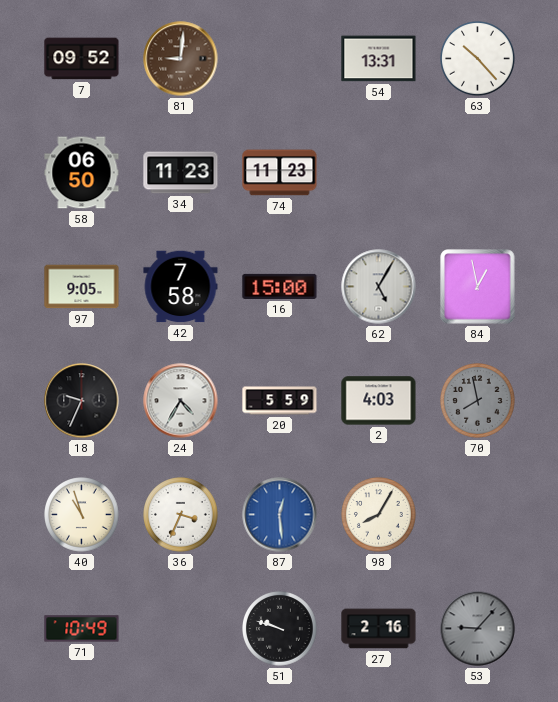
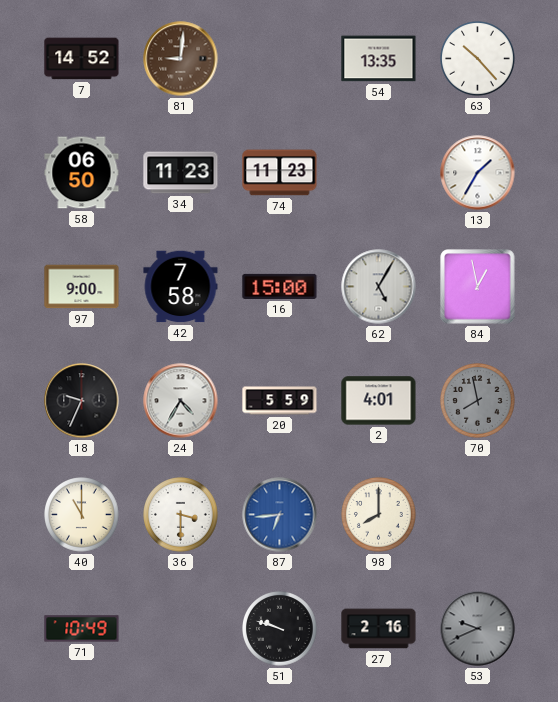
7: 09:52 -> 14:52 (82, 59)
54: 13:31 -> 13:35 (379, 59)
13: none -> 1:35 (478, 173)
97: 9:05 -> 9:00 (82, 287)
2: 4:03 -> 4:01 (379, 401)
40: 10:57 -> 11:00 (82, 515)
36: 3:34 -> 3:30 (181, 515)
87: 12:29 -> 6:44 (280, 515)
98: 8:05 -> 8:00 (379, 515)
53: 9:07 -> 9:41 (478, 629)
